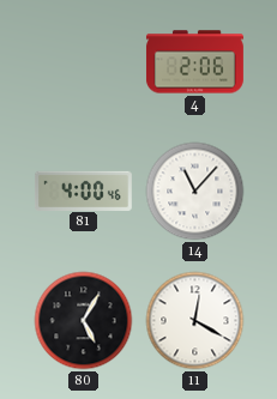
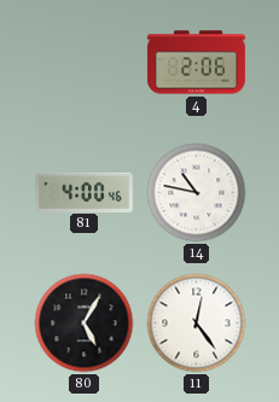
14: 11:07 -> 10:47 (197, 193)
11: 12:20 -> 12:24 (197, 324)
